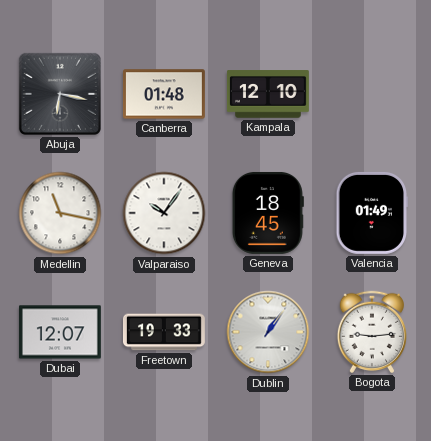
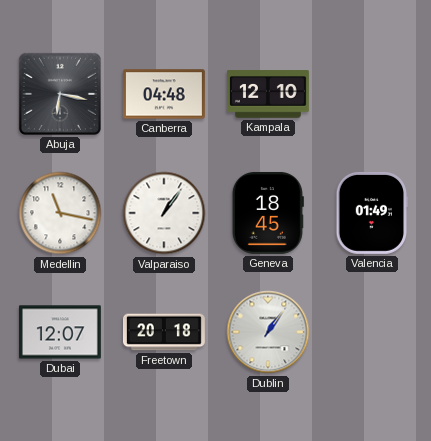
Canberra: 01:48 -> 04:48 (164, 94)
Valparaiso: 10:06 -> 1:06 (164, 213)
Freetown: 19:33 -> 20:18 (164, 332)
Bogota: 9:14 -> none (371, 332)
